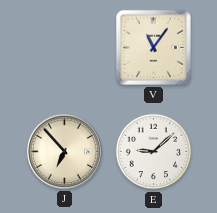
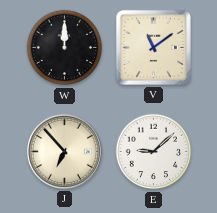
W: none -> 12:00 (65, 48)
V: 11:06 -> 11:09 (153, 47)
